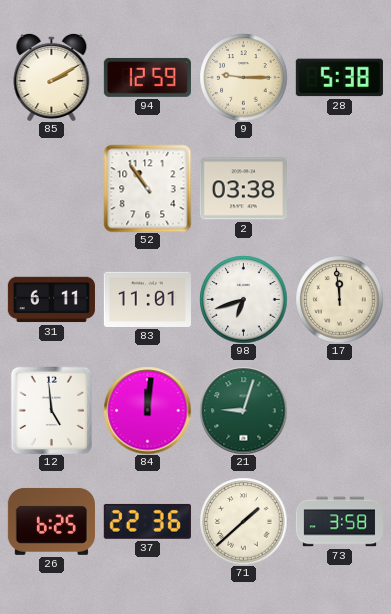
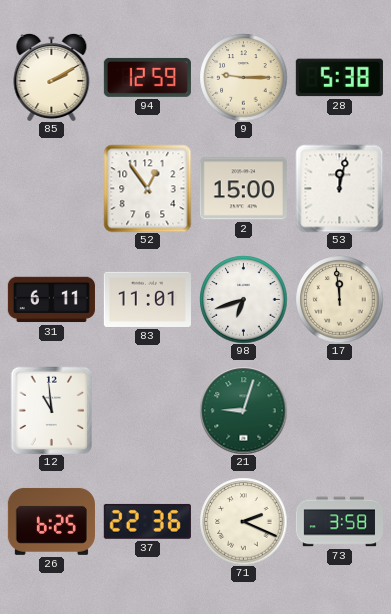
52: 10:54 -> 12:54 (147, 188)
2: 03:38 -> 15:00 (243, 189)
53: none -> 12:02 (339, 188)
12: 4:59 -> 10:59 (51, 410)
84: 12:01 -> none (147, 410)
71: 1:38 -> 2:19 (243, 521)
